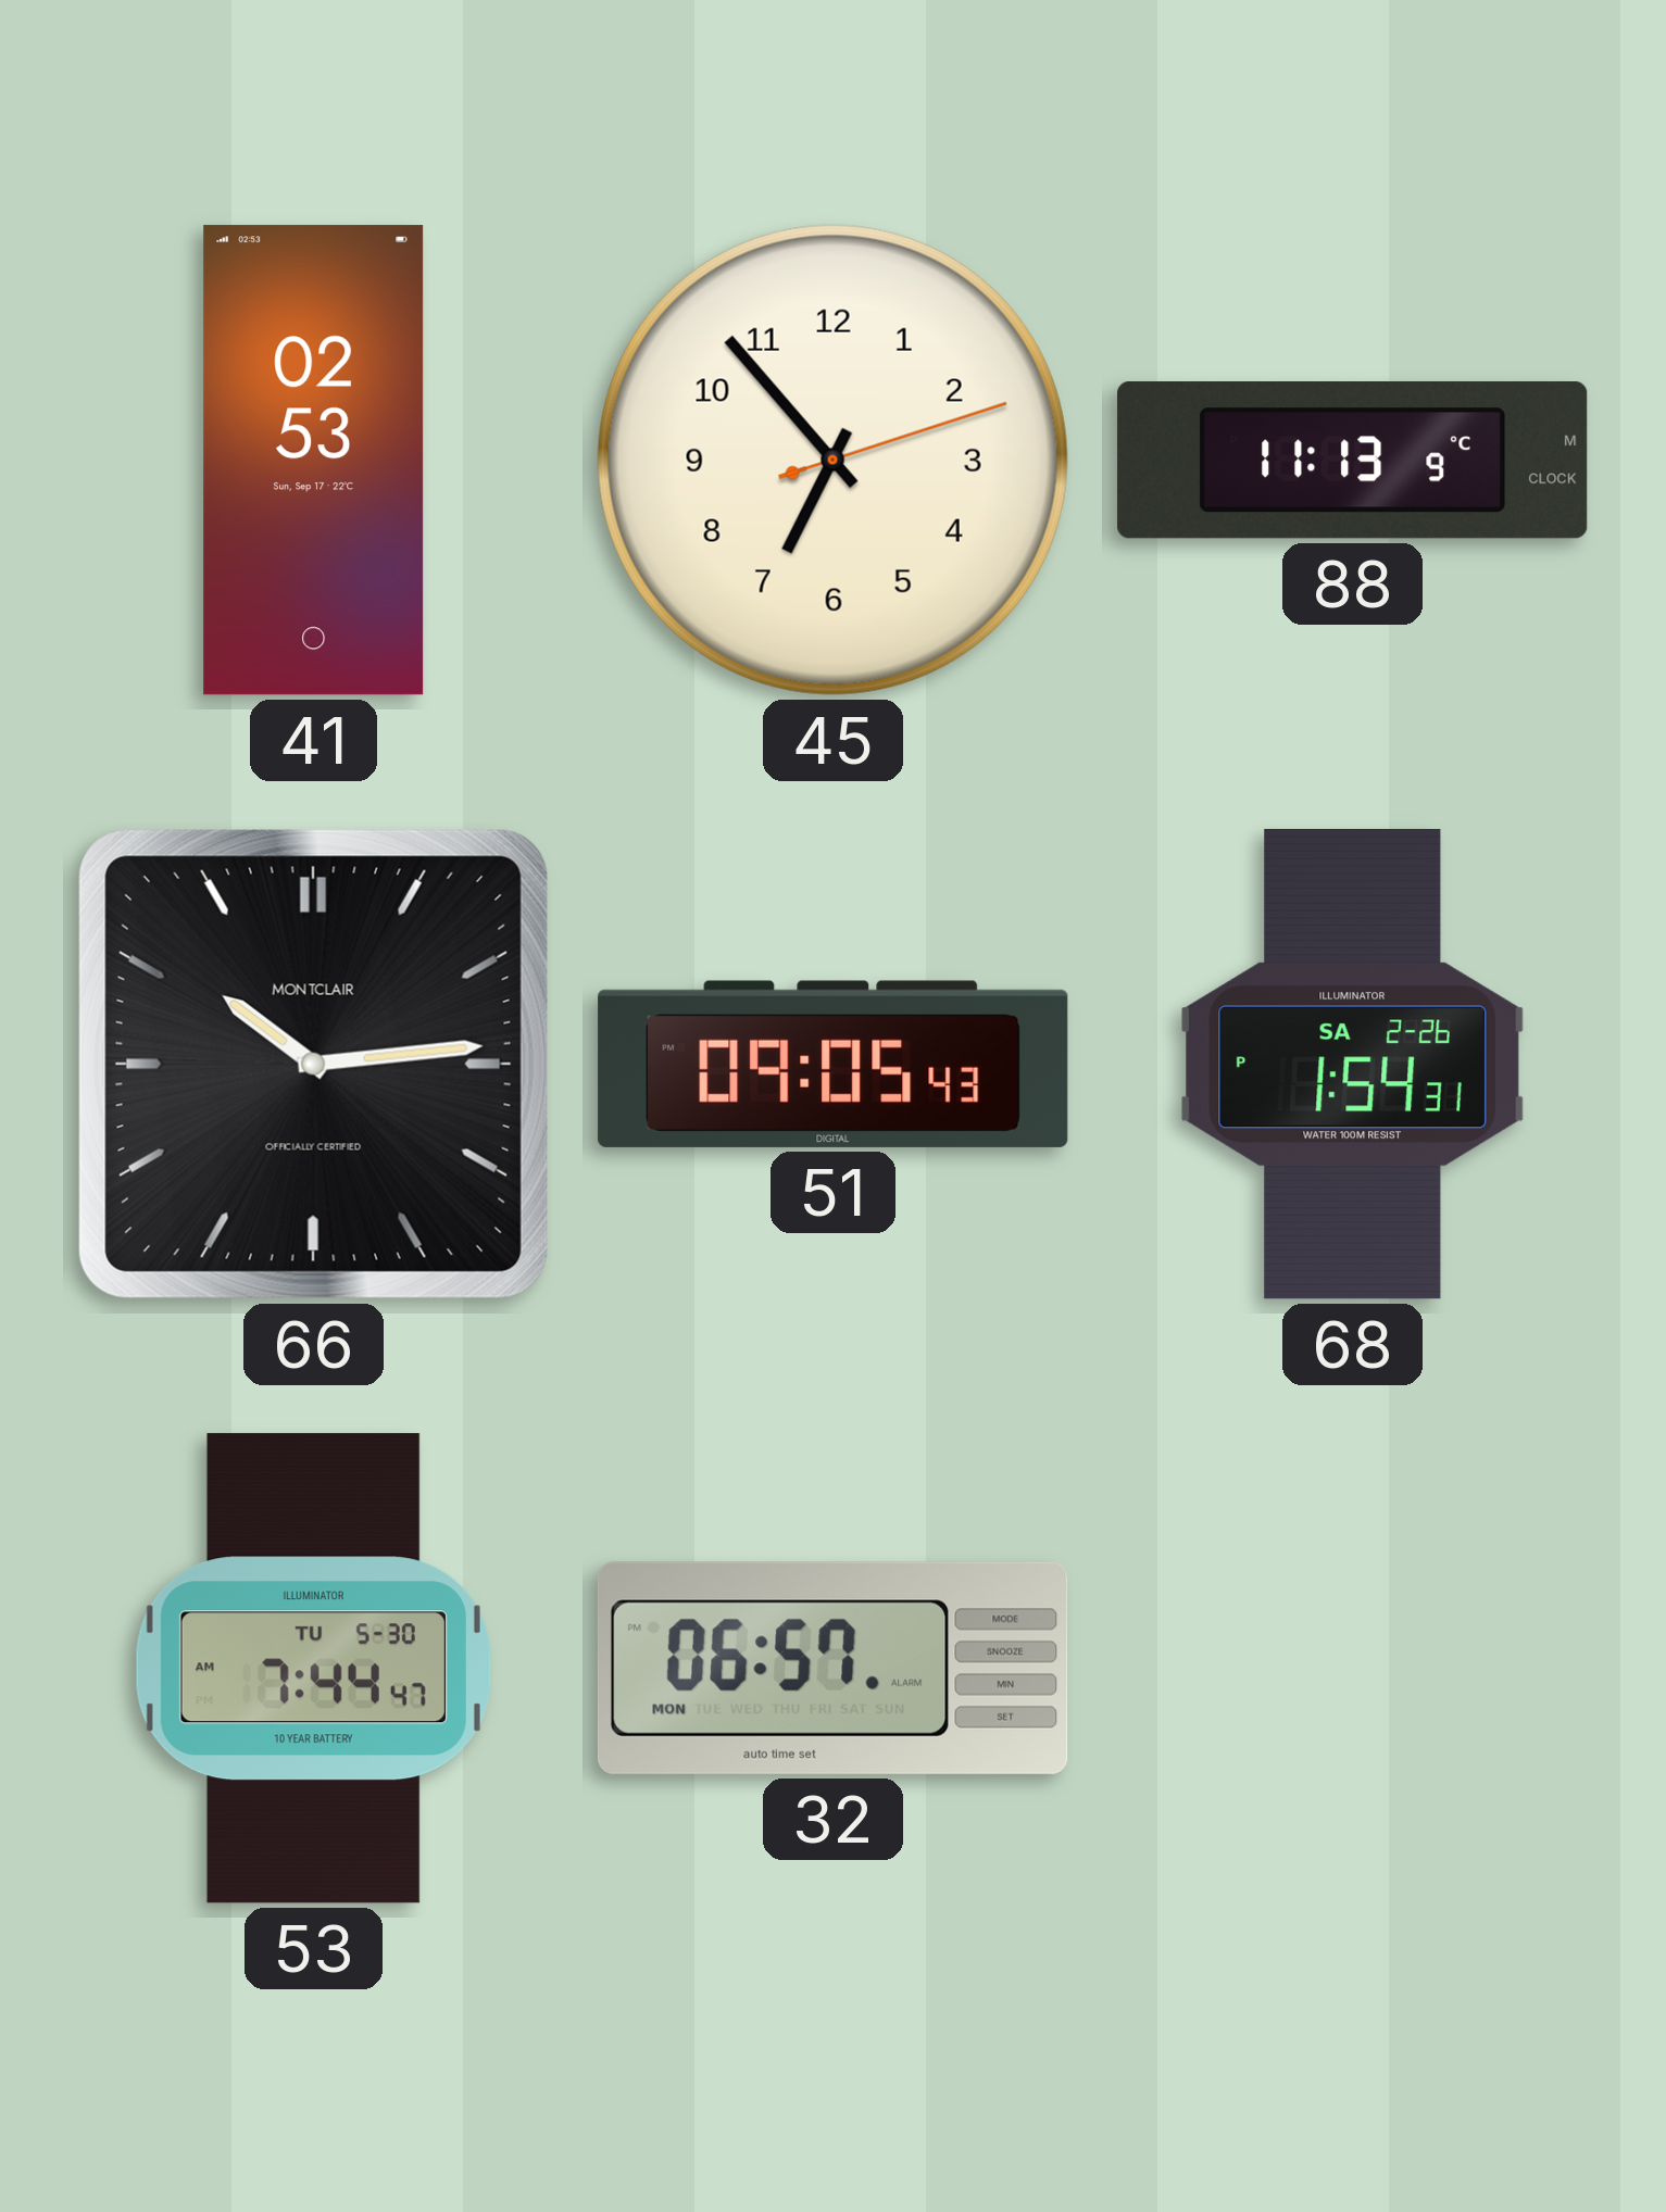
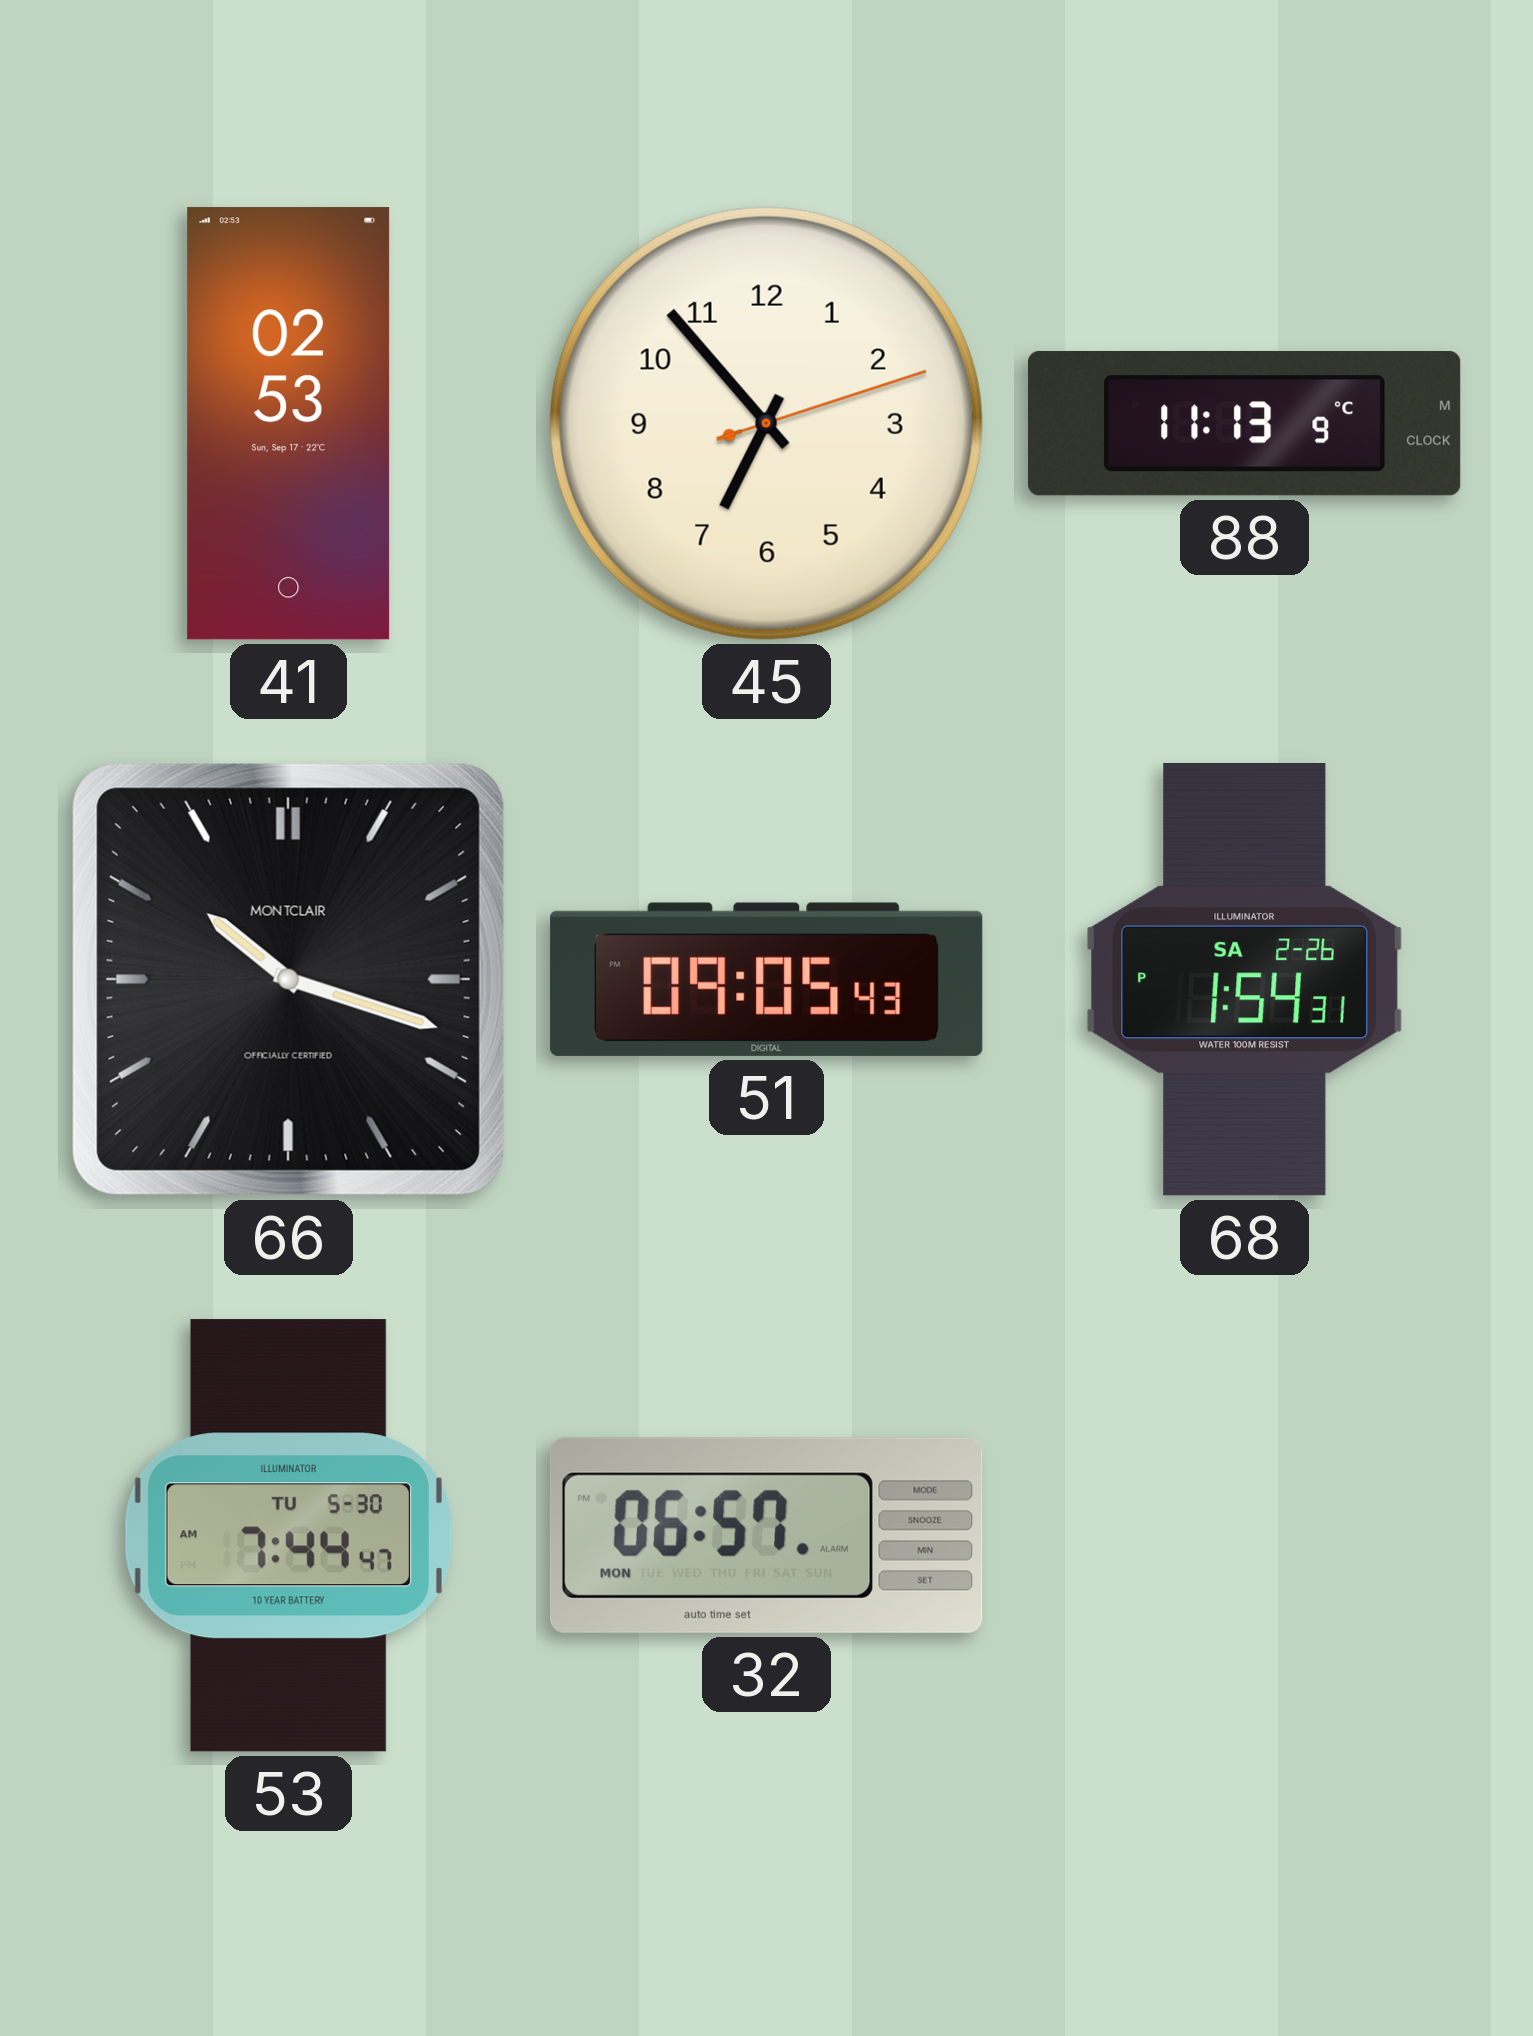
66: 10:14 -> 10:18 (288, 979)
